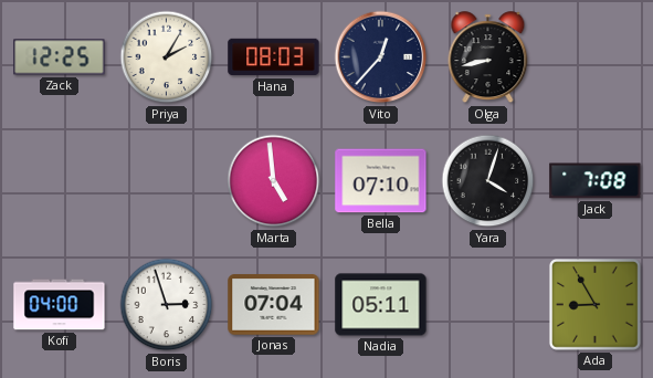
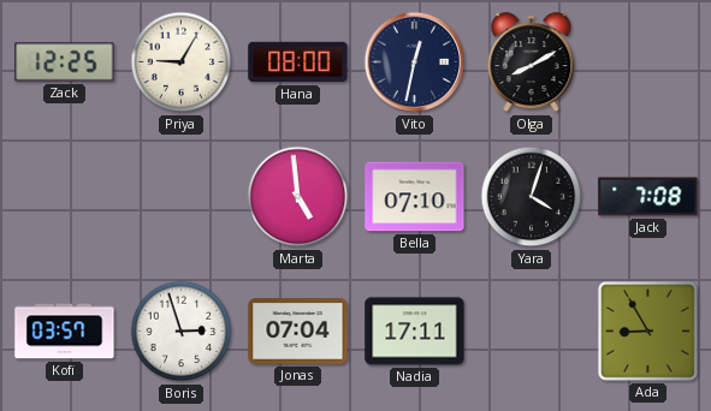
Priya: 2:05 -> 9:05 (182, 62)
Hana: 08:03 -> 08:00 (298, 62)
Vito: 12:37 -> 12:32 (415, 62)
Olga: 8:43 -> 8:10 (532, 62)
Kofi: 04:00 -> 03:57 (65, 332)
Nadia: 05:11 -> 17:11 (415, 332)
